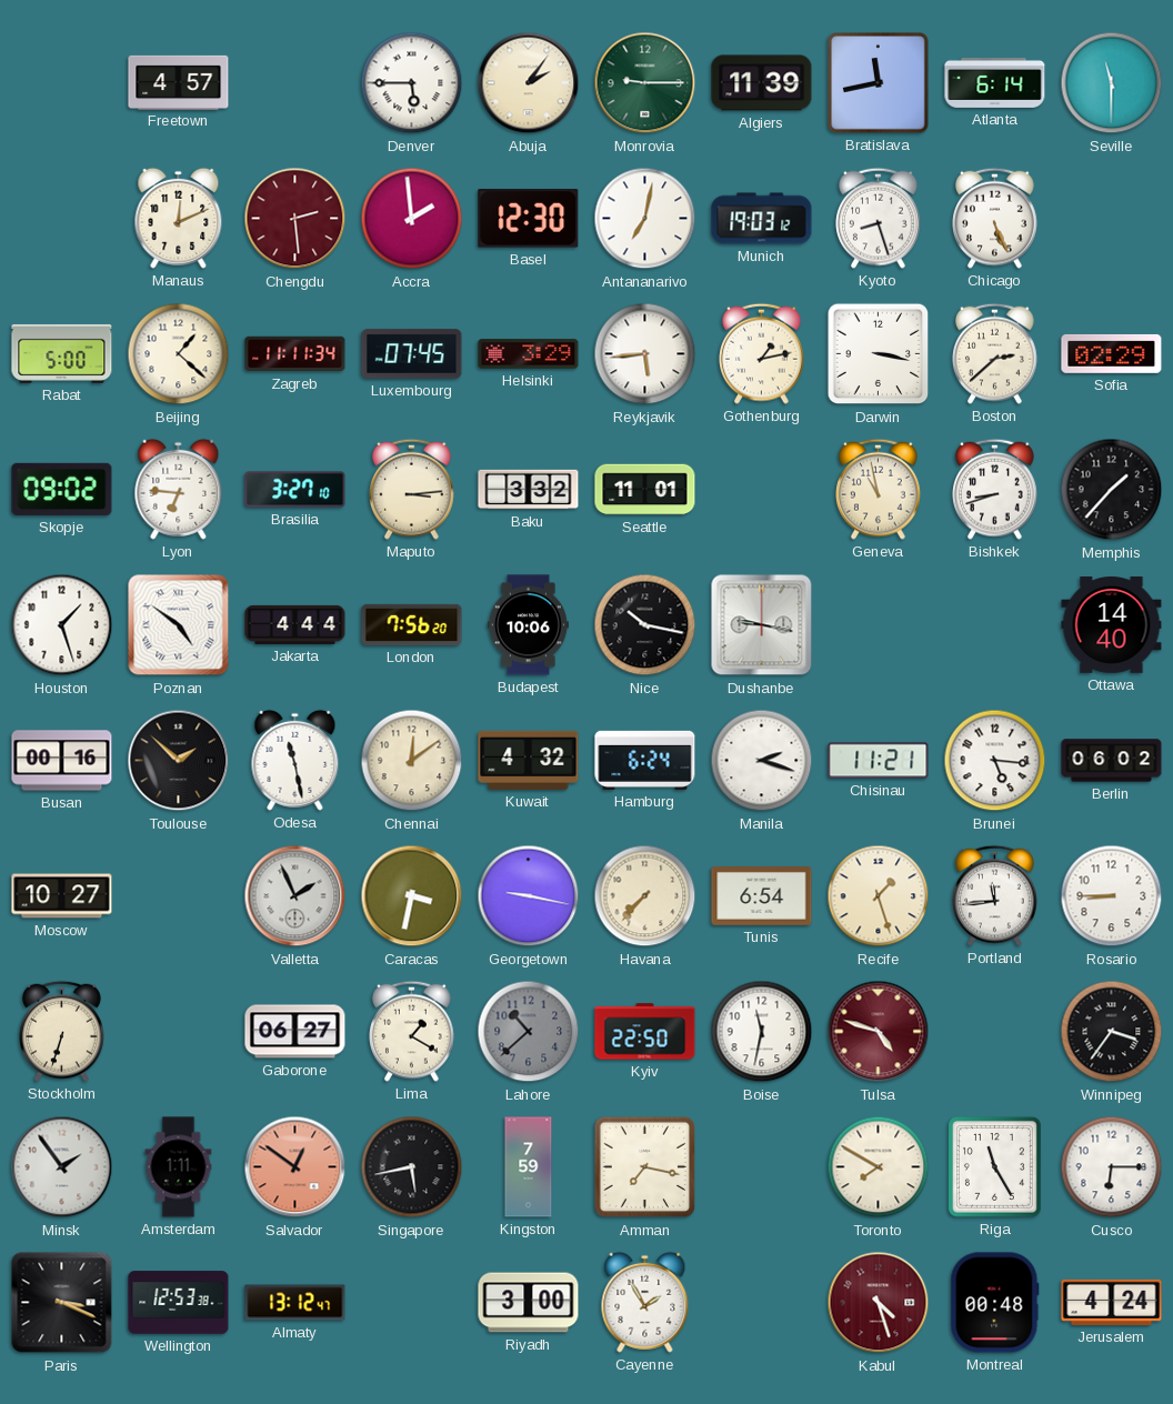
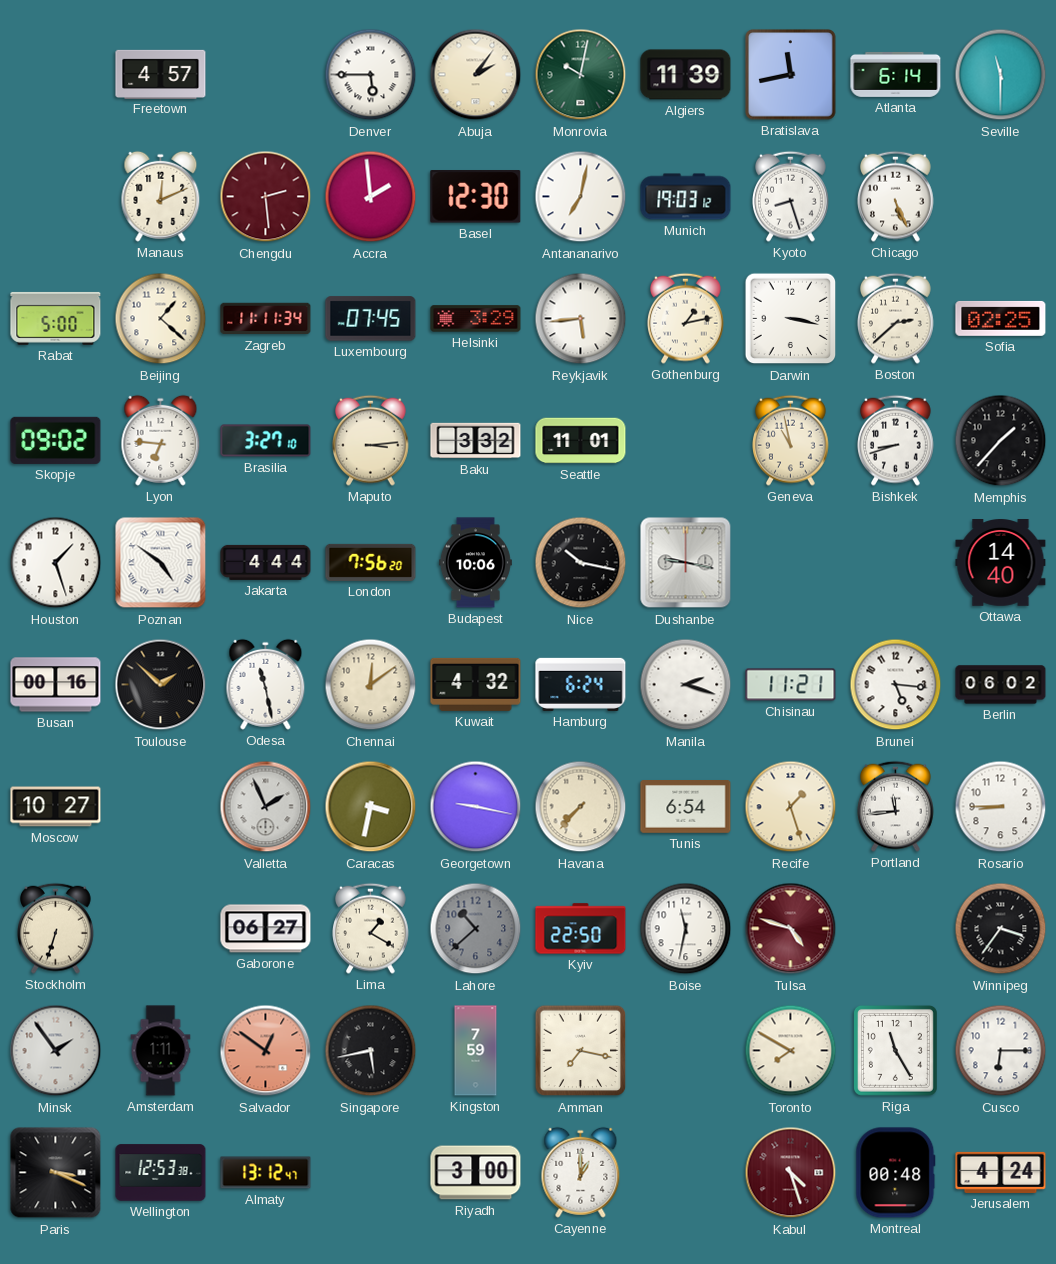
Monrovia: 9:15 -> 10:02 (581, 75)
Sofia: 02:29 -> 02:25 (1001, 318)
Cayenne: 1:55 -> 1:00 (581, 1172)
